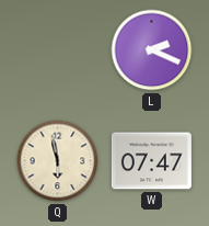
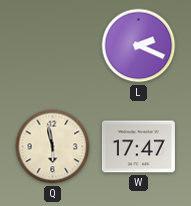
W: 07:47 -> 17:47 (138, 147)
